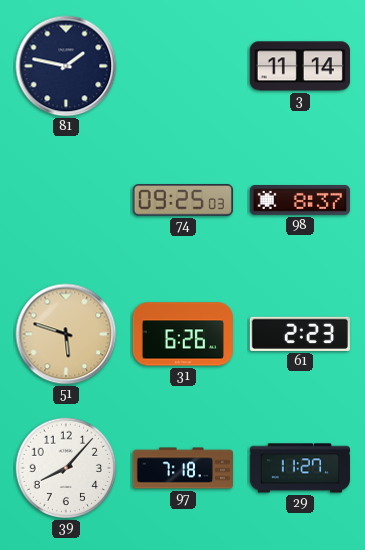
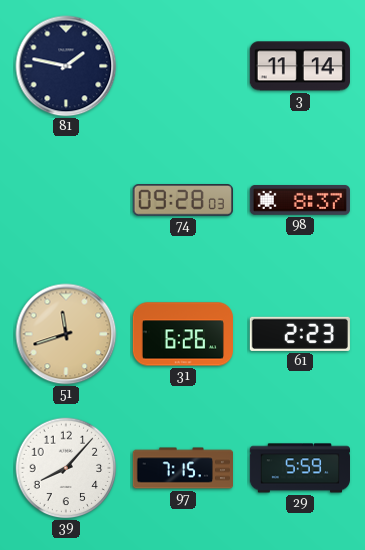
74: 09:25 -> 09:28 (183, 201)
51: 5:48 -> 11:42 (66, 334)
97: 7:18 -> 7:15 (182, 468)
29: 11:27 -> 5:59 (299, 468)
